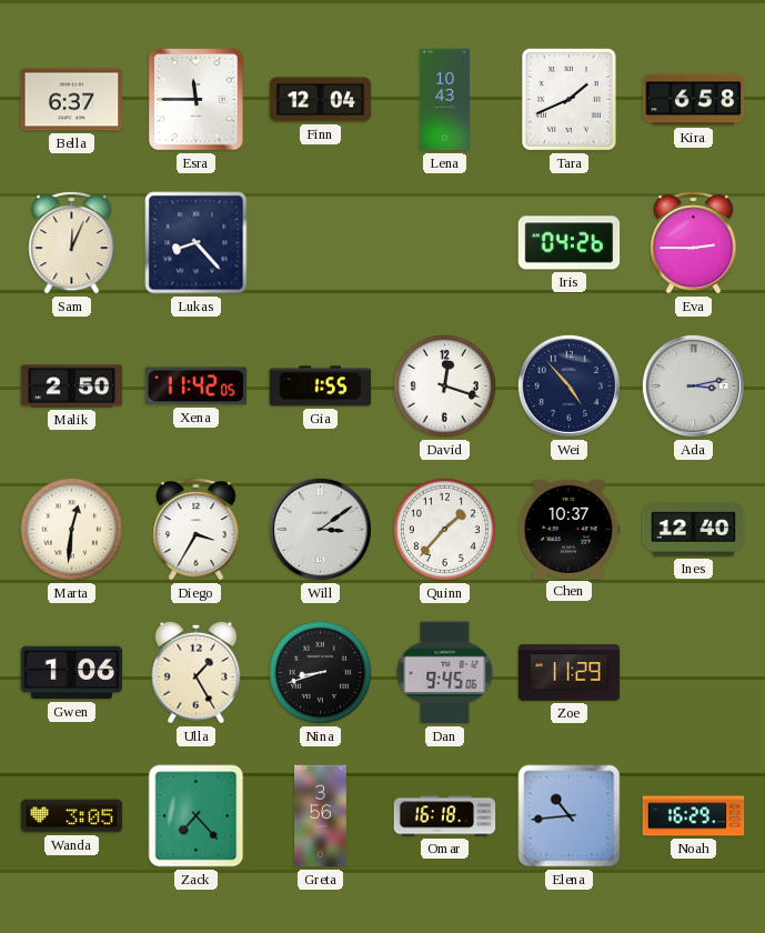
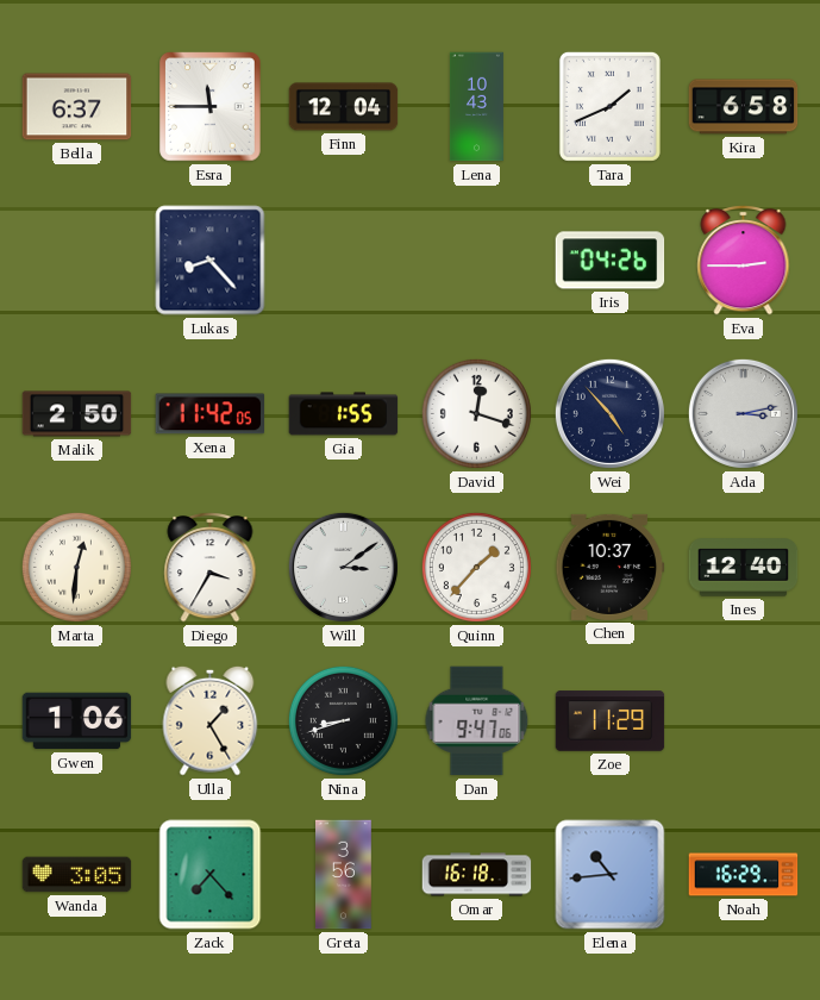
Sam: 12:04 -> none (72, 243)
Dan: 9:45 -> 9:47 (477, 721)
